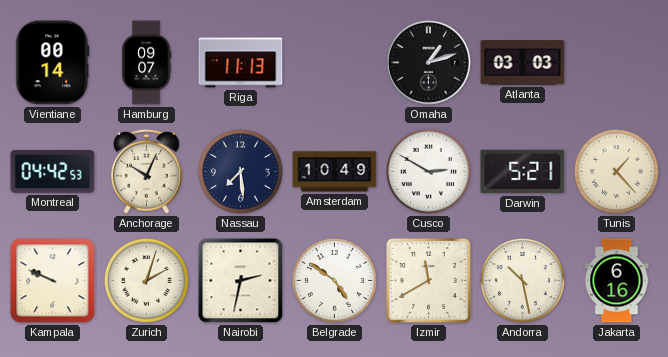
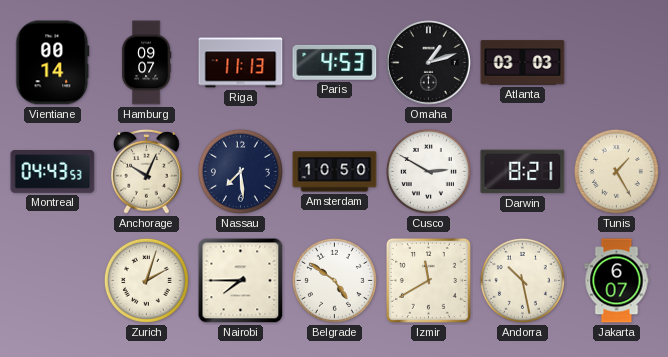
Paris: none -> 4:53 (335, 62)
Montreal: 04:42 -> 04:43 (53, 172)
Amsterdam: 10:49 -> 10:50 (335, 172)
Darwin: 5:21 -> 8:21 (523, 172)
Tunis: 1:23 -> 1:25 (616, 171)
Kampala: 9:49 -> none (53, 281)
Nairobi: 2:32 -> 7:45 (241, 281)
Jakarta: 6:16 -> 6:07 (617, 281)
